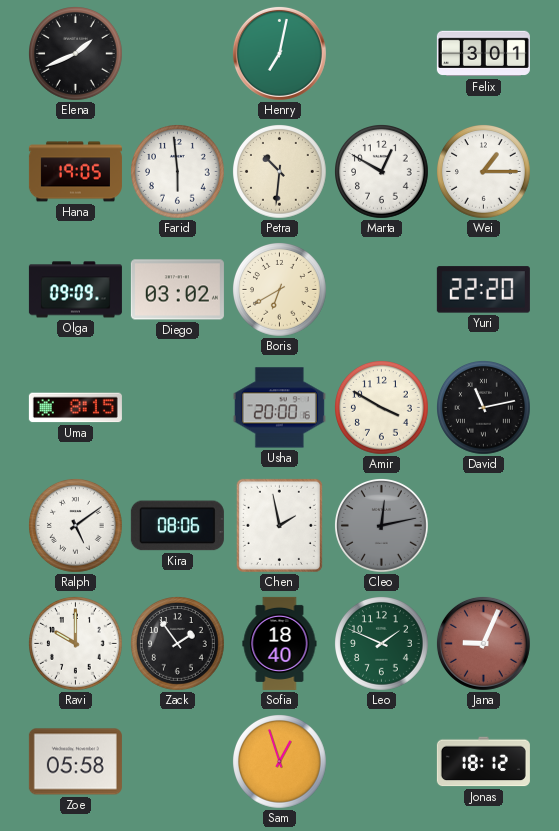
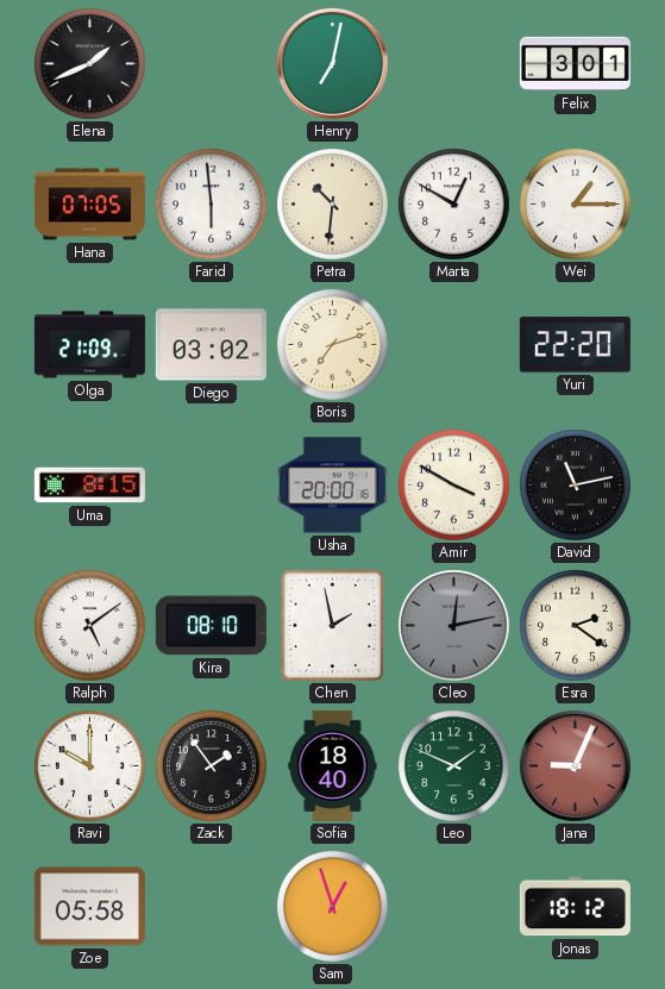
Hana: 19:05 -> 07:05 (89, 205)
Olga: 09:09 -> 21:09 (89, 345)
Boris: 6:40 -> 7:12 (333, 345)
Kira: 08:06 -> 08:10 (211, 626)
Esra: none -> 2:21 (576, 626)
